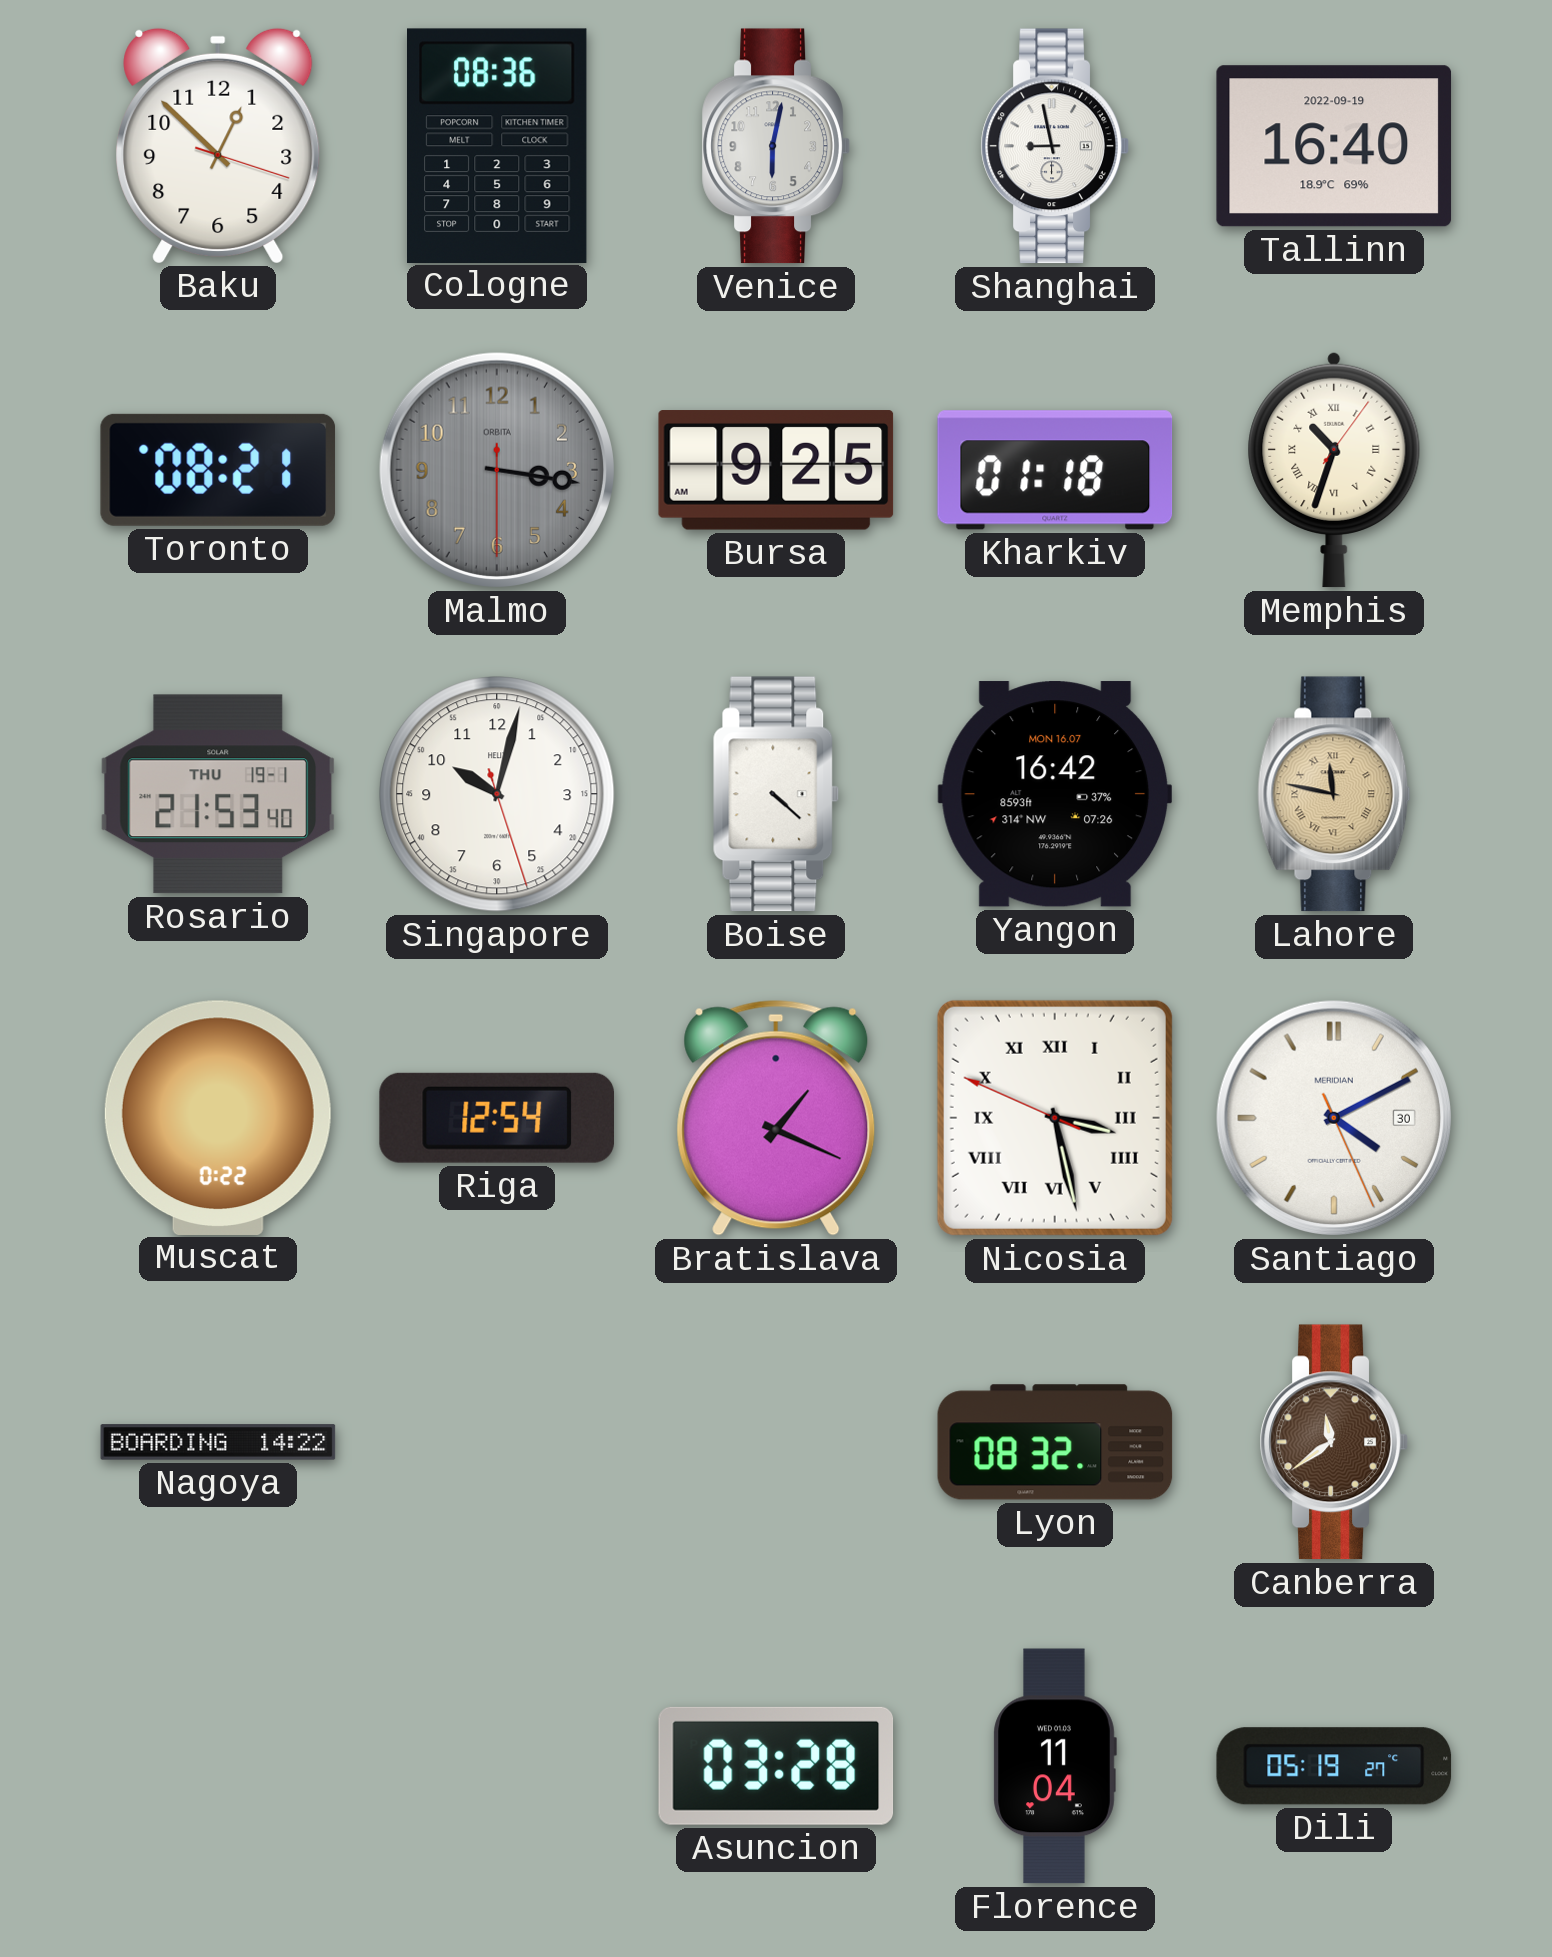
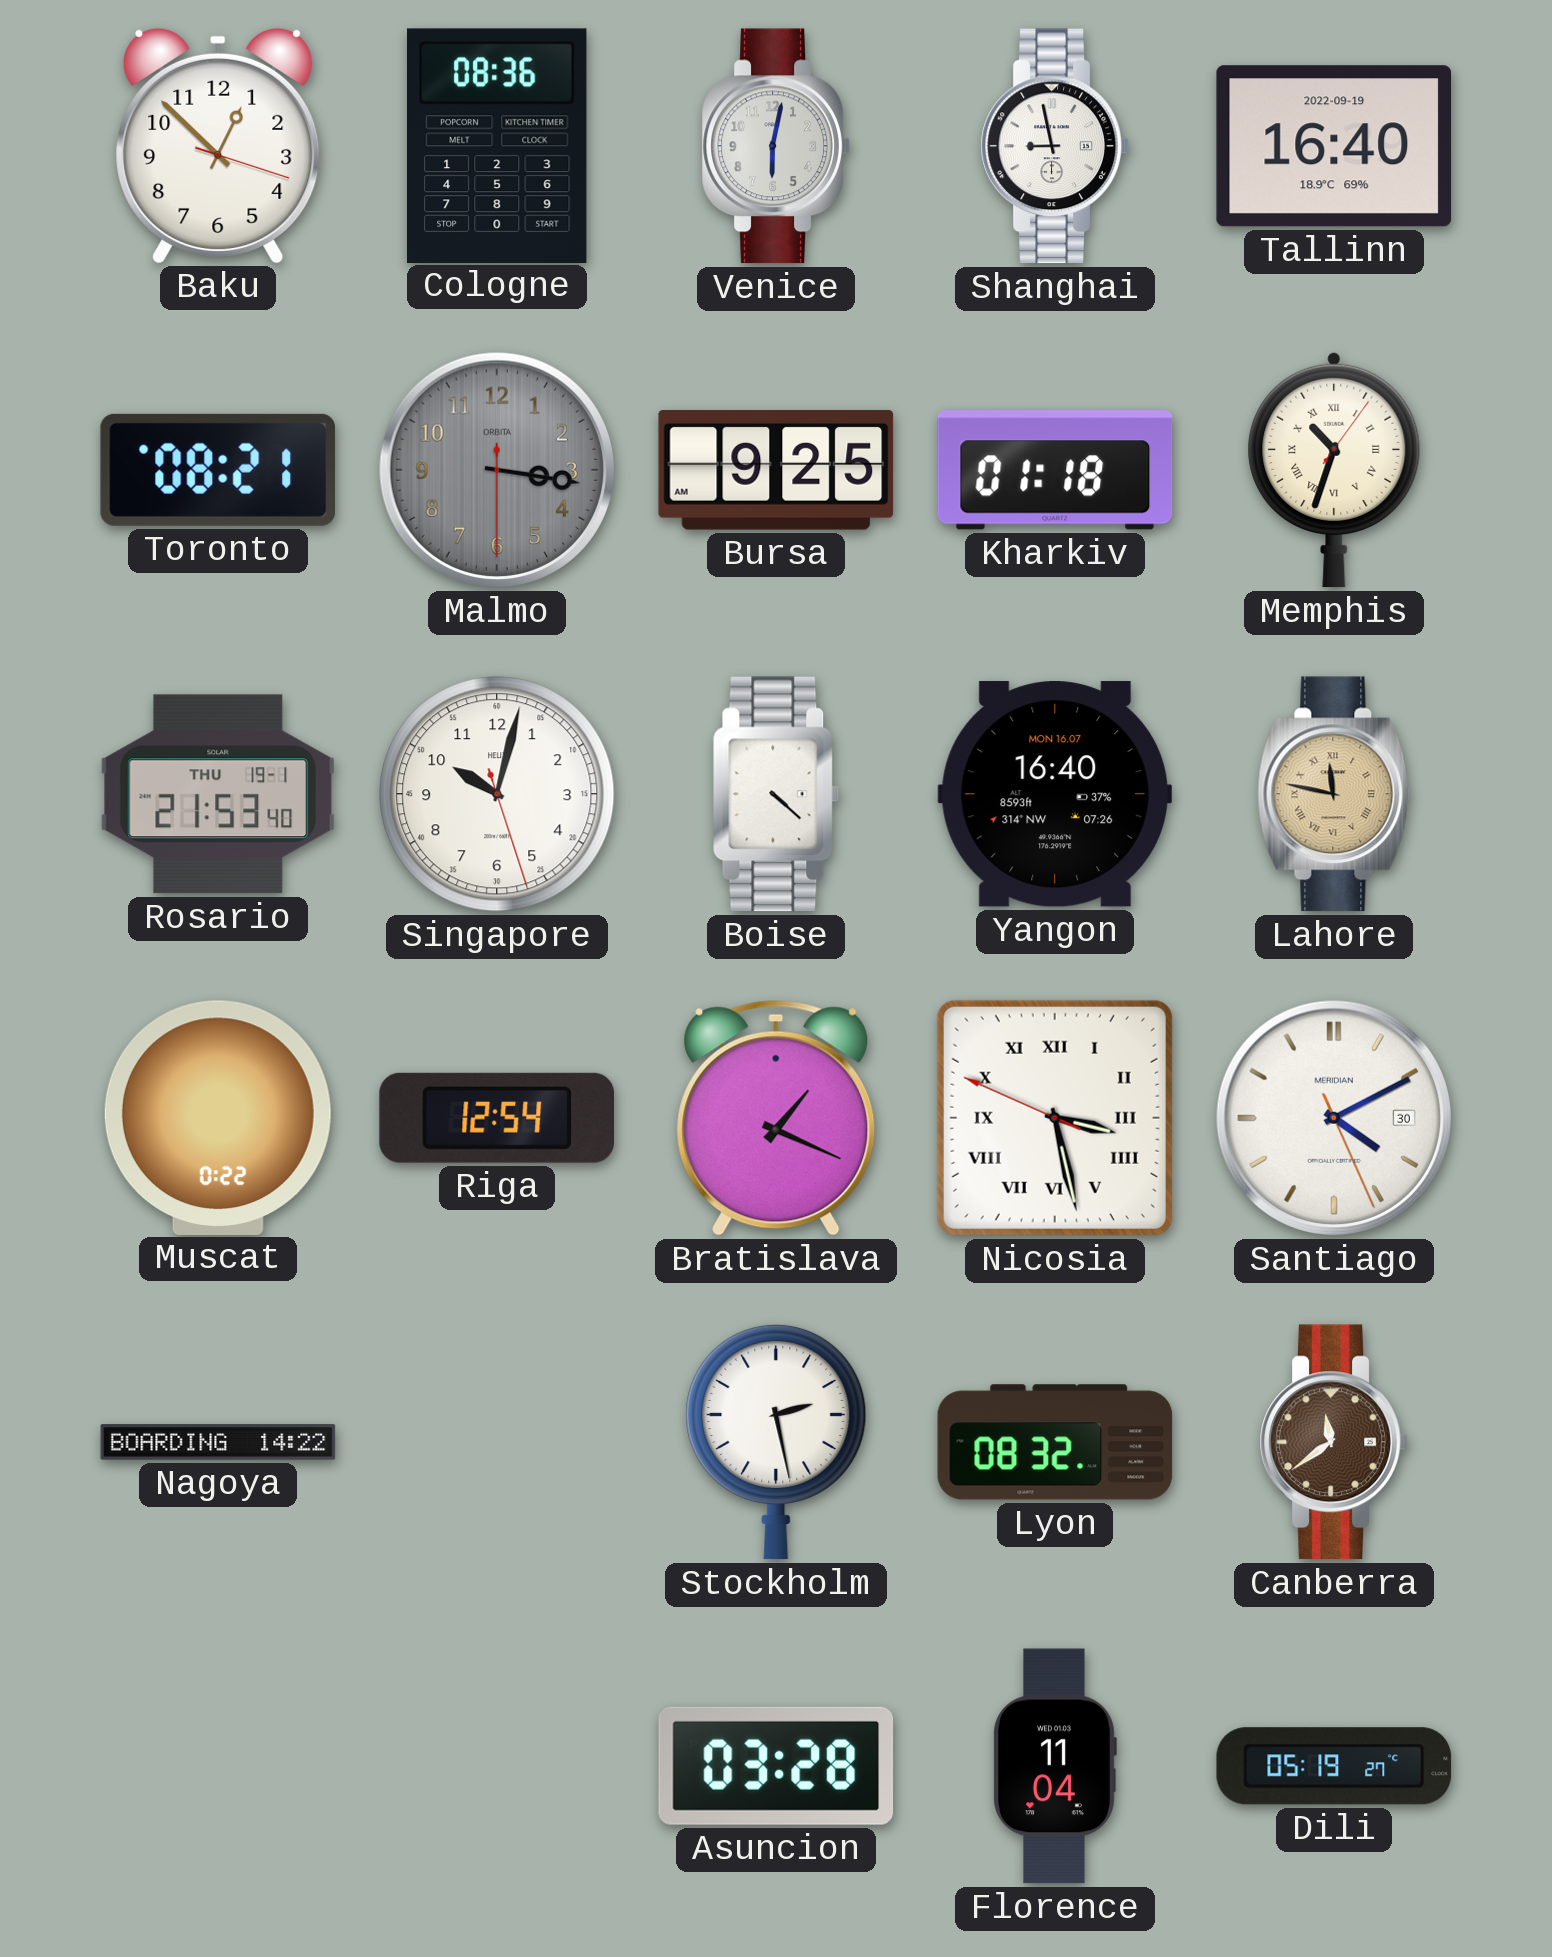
Yangon: 16:42 -> 16:40 (1054, 794)
Stockholm: none -> 2:28 (776, 1442)
